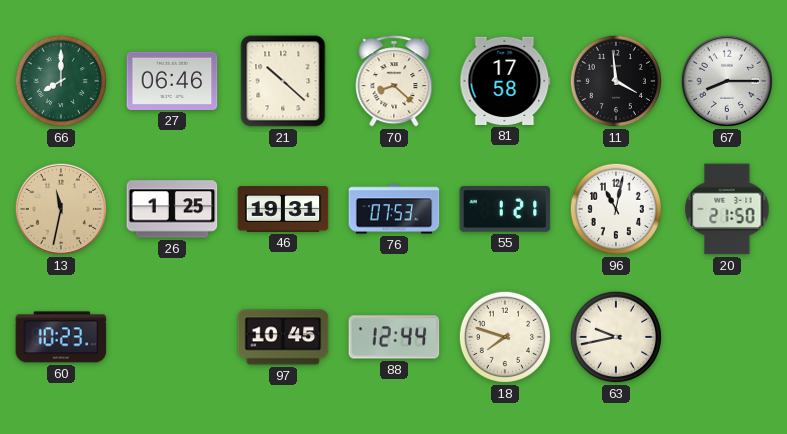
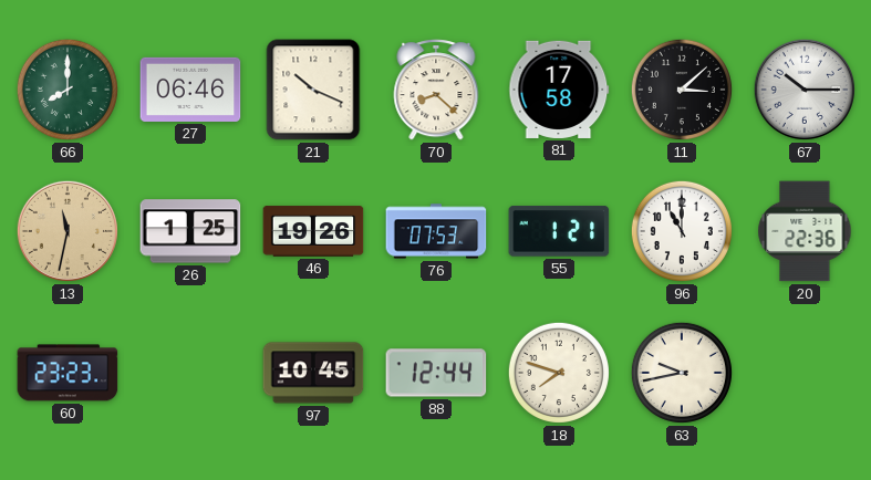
21: 10:22 -> 10:19 (313, 90)
11: 3:59 -> 3:08 (682, 90)
67: 8:15 -> 10:15 (805, 90)
46: 19:31 -> 19:26 (313, 231)
96: 11:02 -> 11:00 (682, 231)
20: 21:50 -> 22:36 (805, 231)
60: 10:23 -> 23:23 (68, 373)
